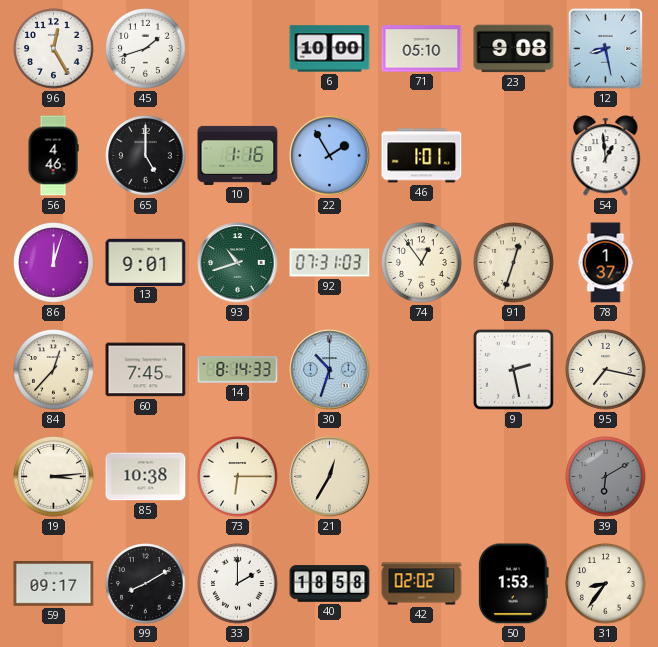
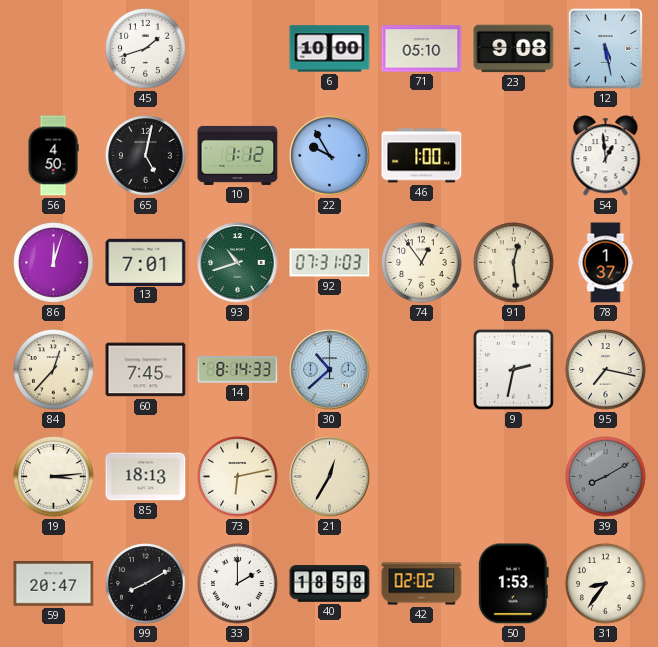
96: 12:25 -> none (54, 49)
12: 8:28 -> 5:28 (605, 48)
56: 4:46 -> 4:50 (53, 156)
65: 5:00 -> 5:02 (146, 156)
10: 1:16 -> 1:12 (238, 155)
22: 1:55 -> 9:55 (330, 156)
46: 1:01 -> 1:00 (422, 156)
13: 9:01 -> 7:01 (146, 262)
91: 12:33 -> 12:29 (514, 263)
30: 10:33 -> 10:38 (330, 370)
9: 2:28 -> 2:32 (513, 369)
85: 10:38 -> 18:13 (146, 477)
73: 6:15 -> 6:13 (238, 477)
39: 6:10 -> 8:10 (606, 477)
59: 09:17 -> 20:47 (54, 584)
